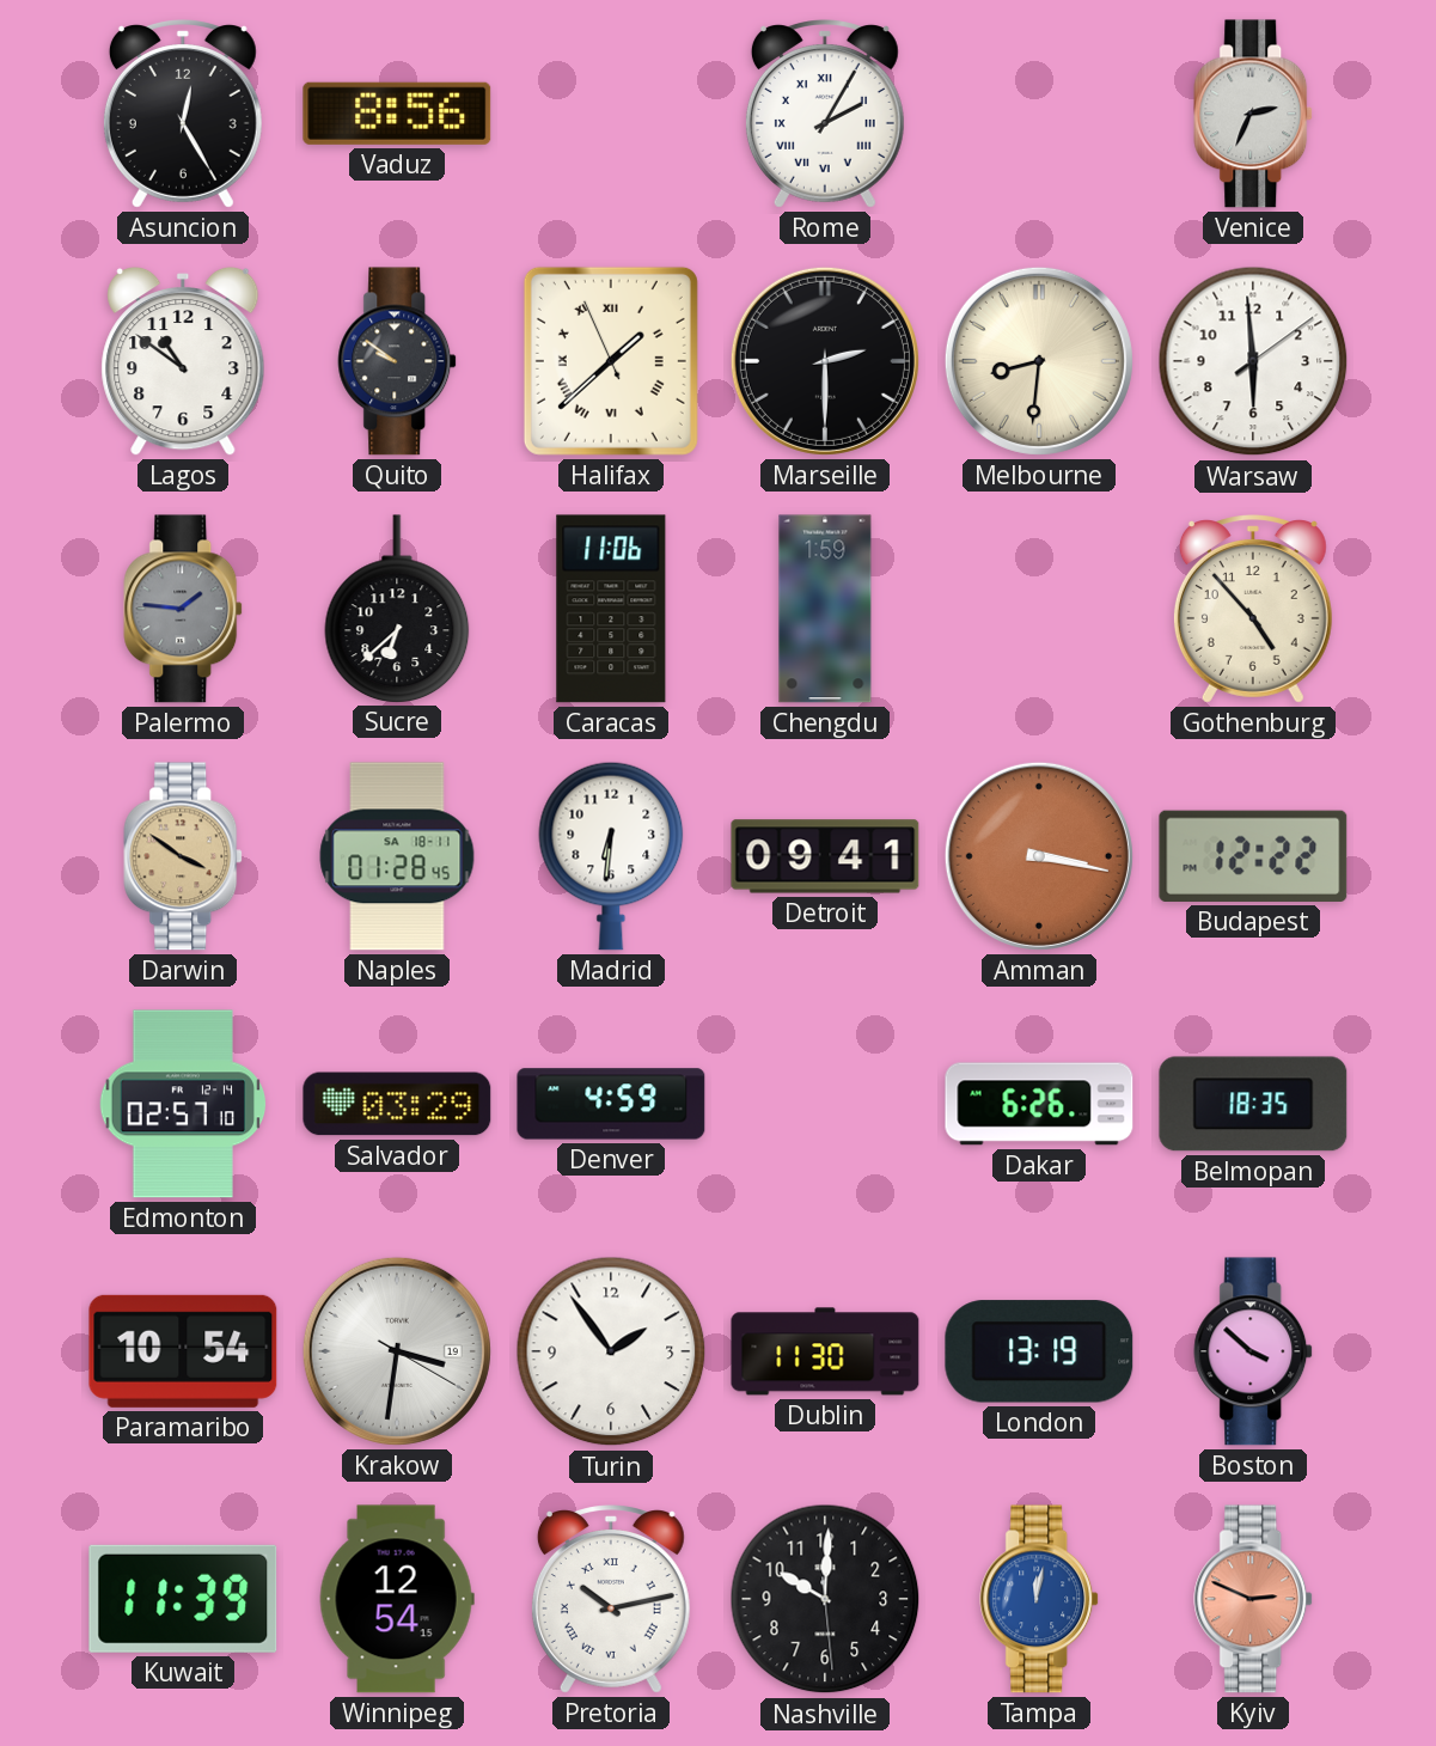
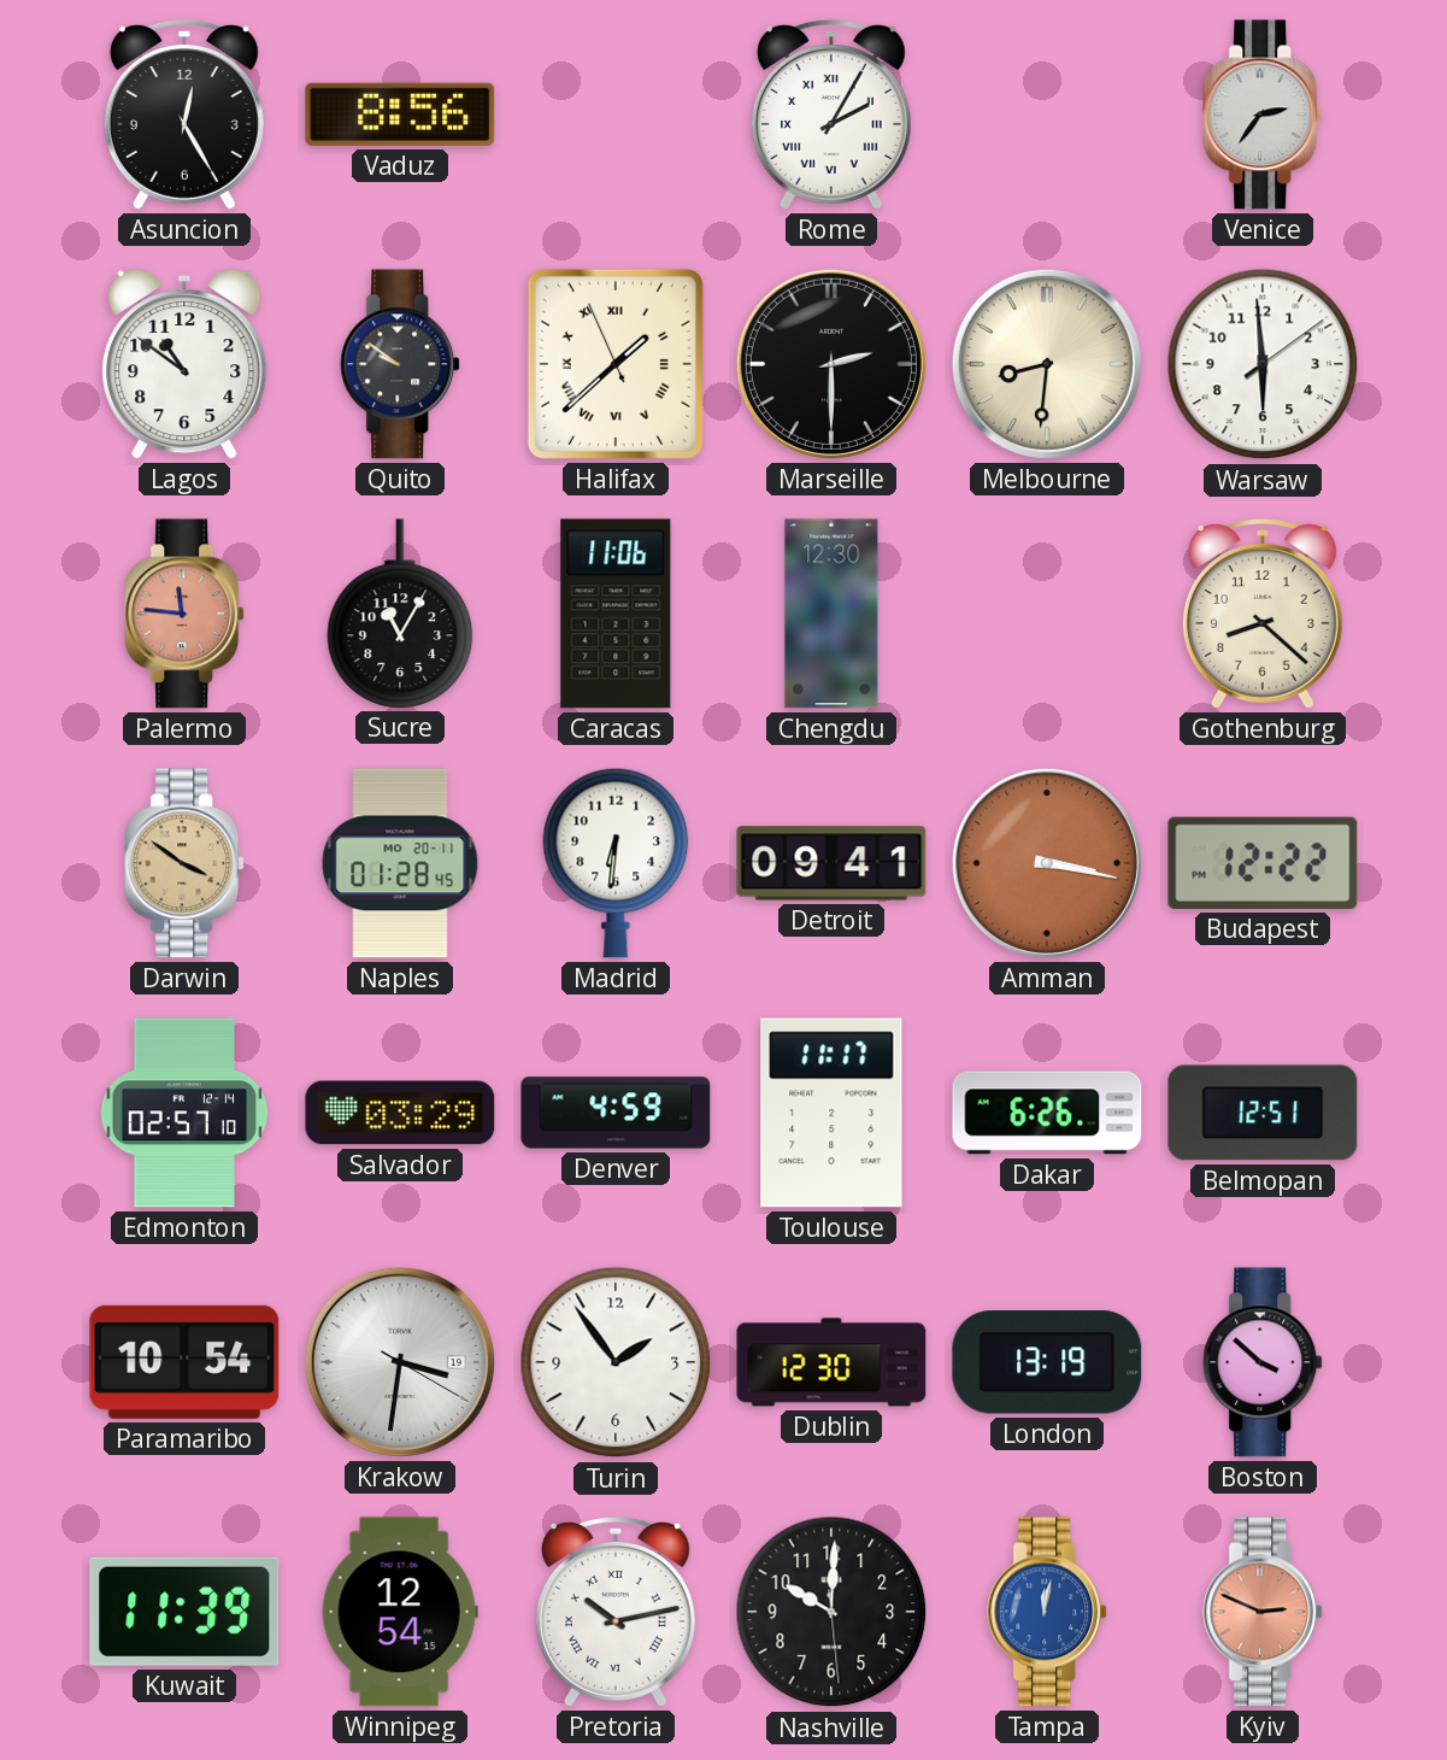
Venice: 2:34 -> 2:36 (1264, 115)
Palermo: 1:46 -> 11:46 (186, 614)
Palermo dial: grey -> salmon (186, 614)
Sucre: 6:38 -> 11:05 (400, 614)
Chengdu: 1:59 -> 12:30 (831, 614)
Gothenburg: 4:53 -> 8:22 (1263, 614)
Naples date: SA 18-11 -> MO 20-11 (400, 863)
Toulouse: none -> 11:17 (831, 1113)
Belmopan: 18:35 -> 12:51 (1263, 1113)
Dublin: 11:30 -> 12:30 (831, 1362)
